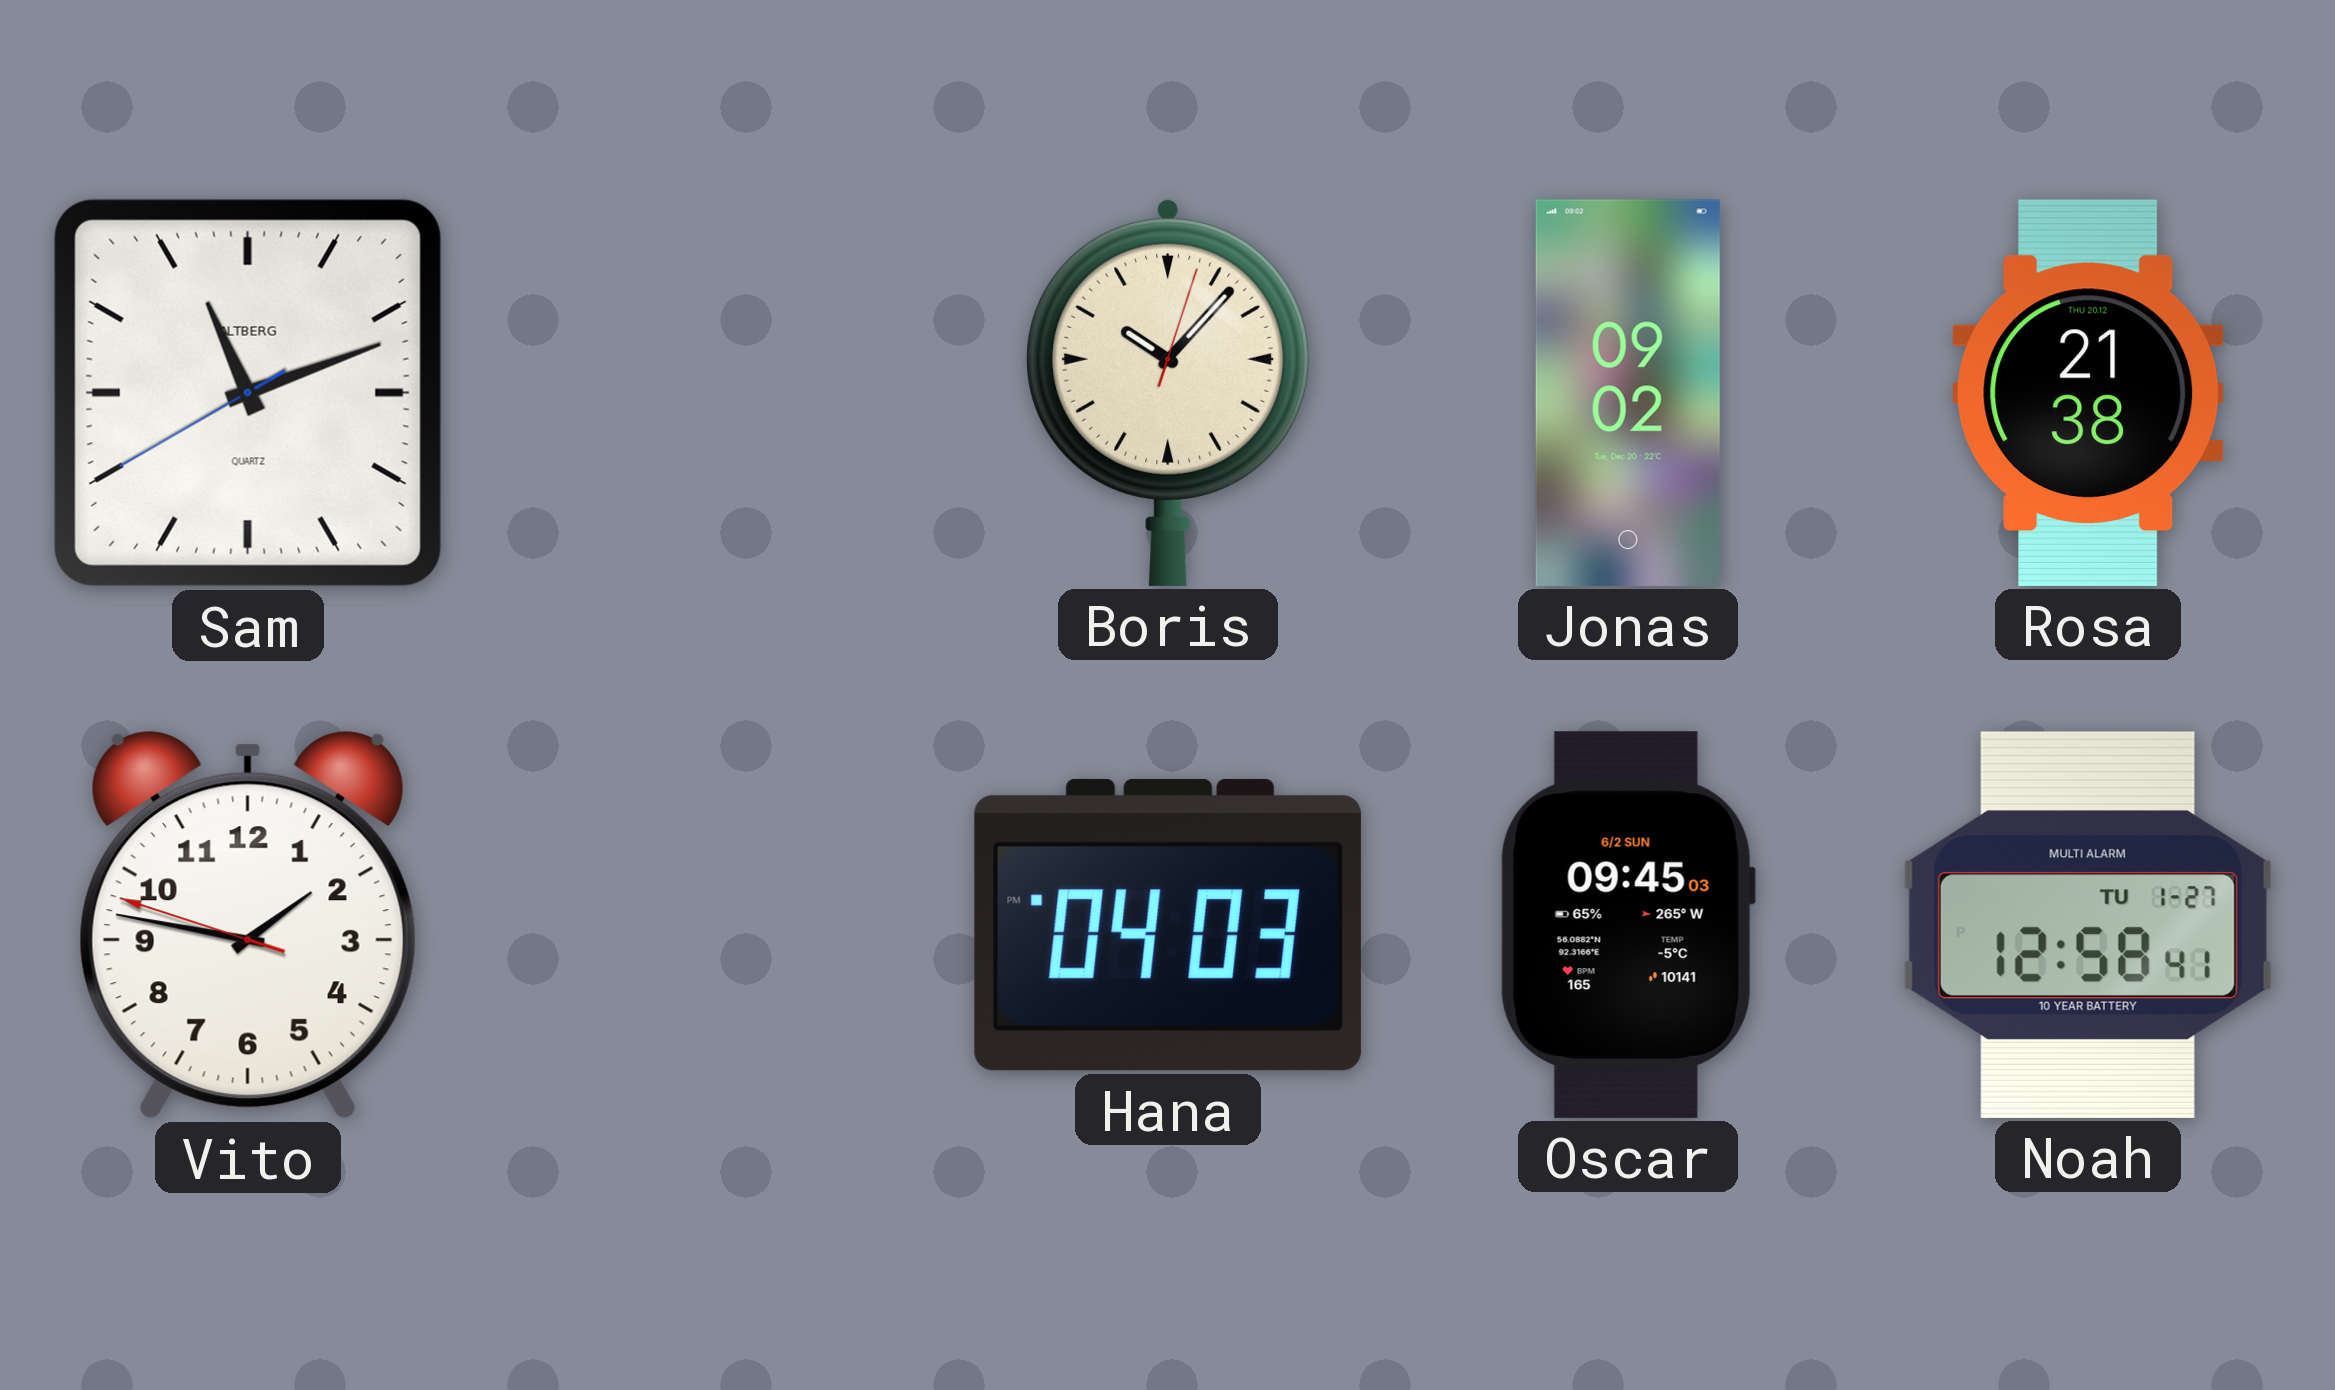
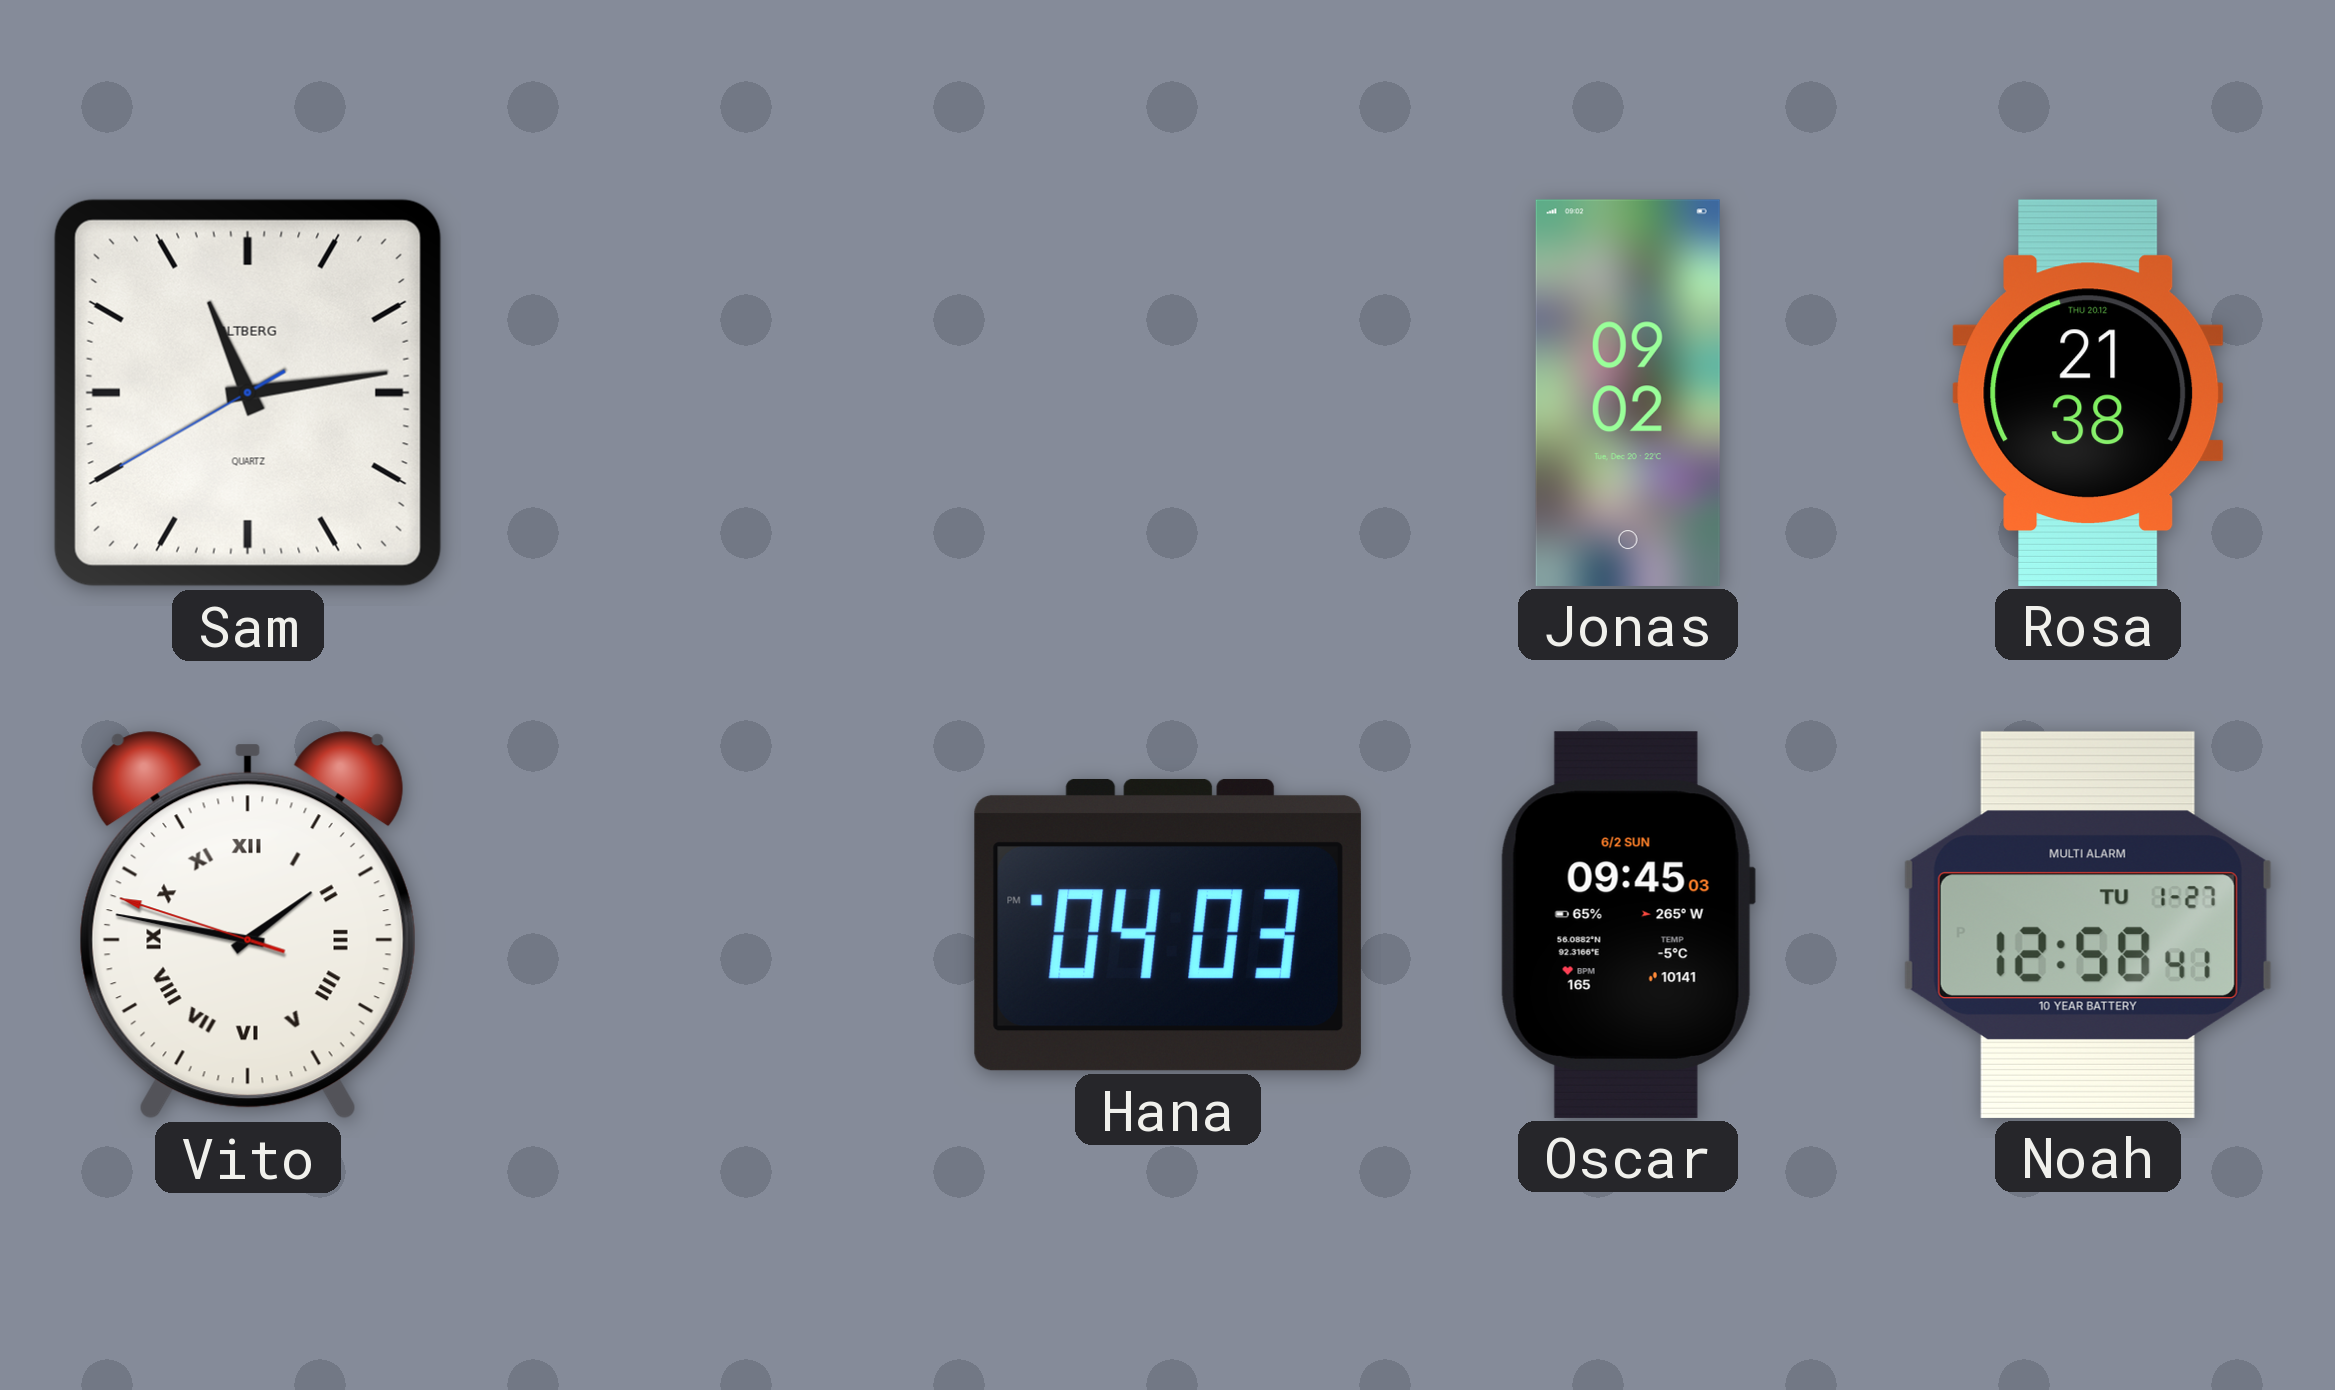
Sam: 11:11 -> 11:13 (248, 393)
Boris: 10:07 -> none (1168, 392)
Vito numerals: Arabic -> Roman (248, 925)
